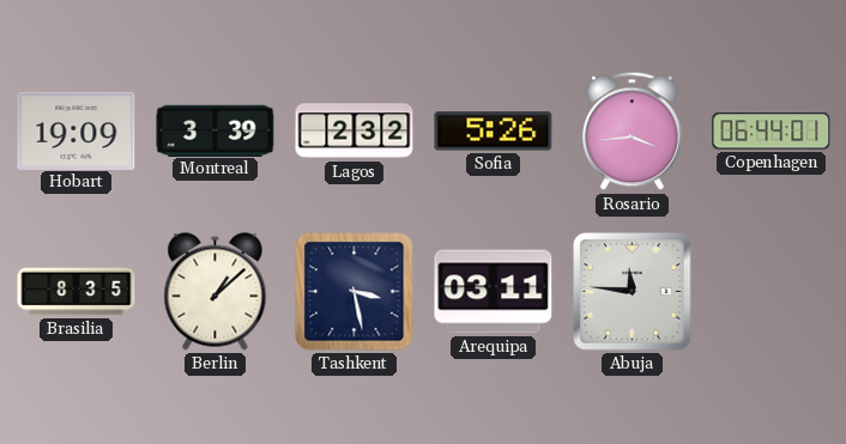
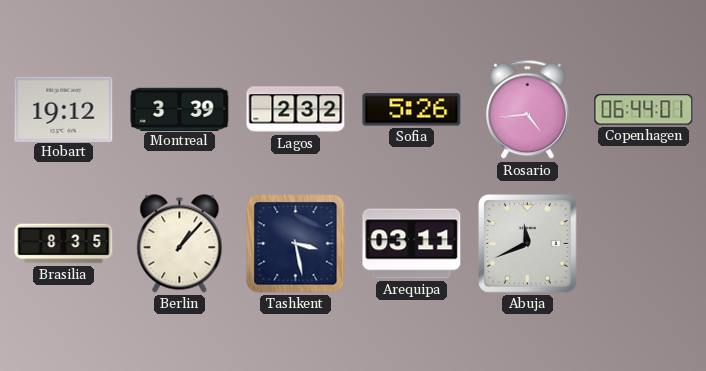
Hobart: 19:09 -> 19:12 (64, 109)
Rosario: 3:44 -> 4:44 (528, 110)
Berlin: 1:08 -> 1:07 (180, 244)
Abuja: 11:46 -> 11:41 (528, 244)
